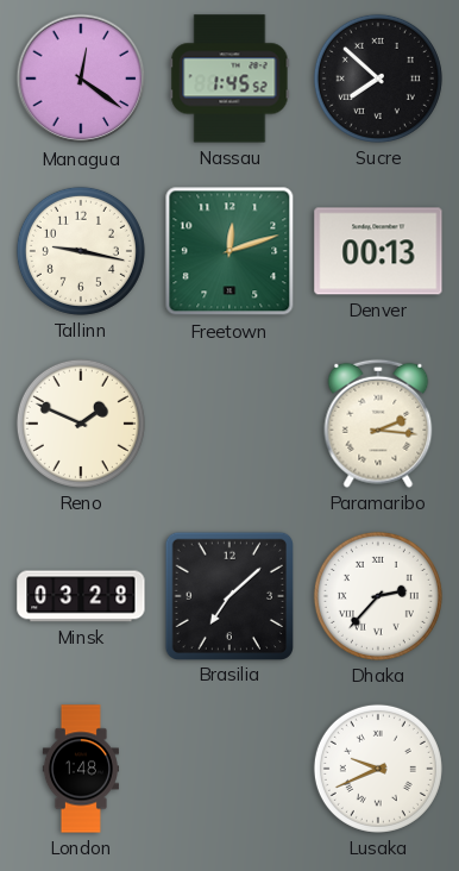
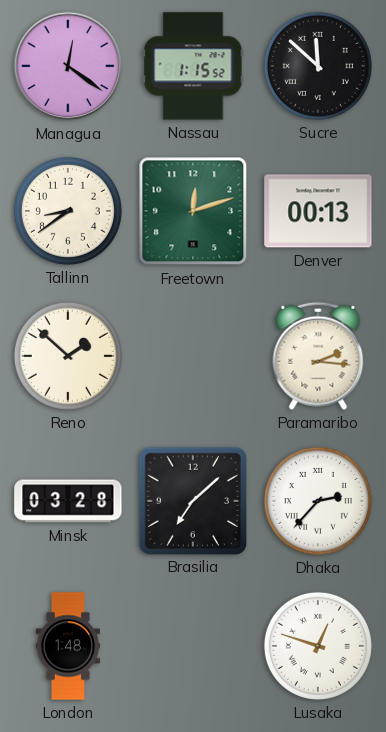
Nassau: 1:45 -> 1:15 (193, 66)
Sucre: 7:52 -> 11:52 (318, 66)
Tallinn: 9:17 -> 8:39 (68, 211)
Reno: 1:49 -> 1:52 (68, 356)
Lusaka: 9:41 -> 12:48 (318, 646)
